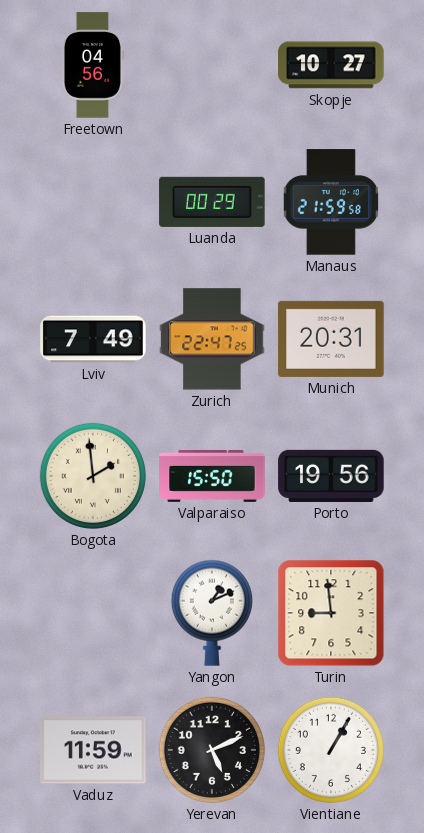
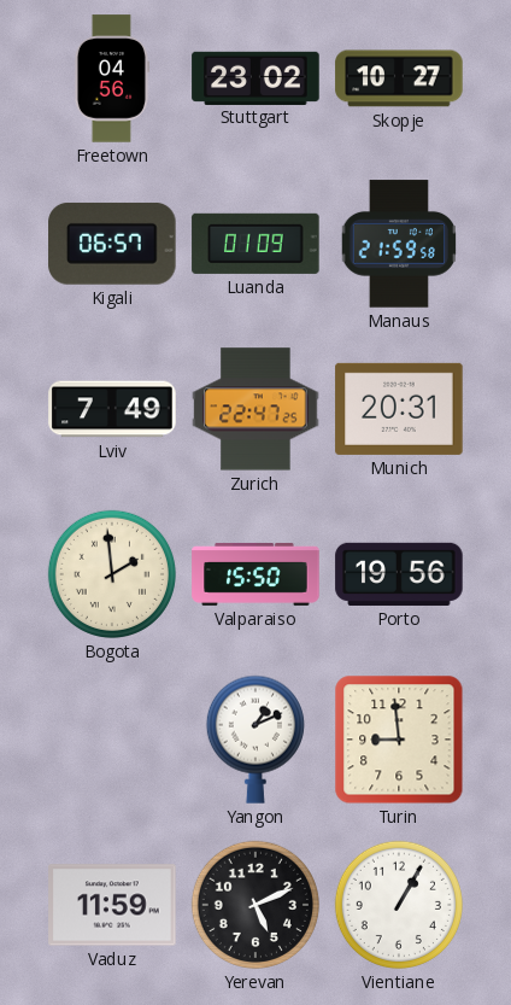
Stuttgart: none -> 23:02 (255, 77)
Kigali: none -> 06:57 (112, 244)
Luanda: 00:29 -> 01:09 (255, 244)
